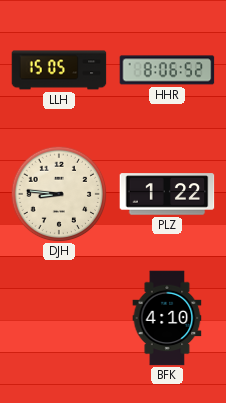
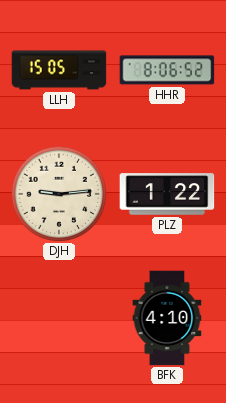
DJH: 8:46 -> 9:14 (59, 194)
